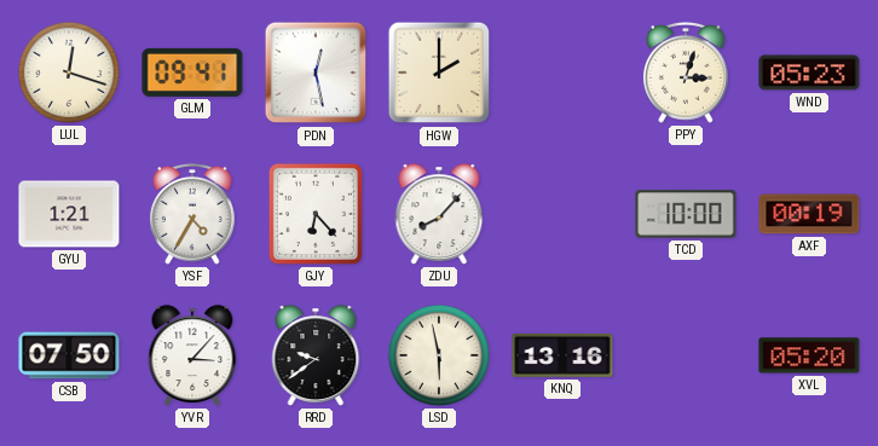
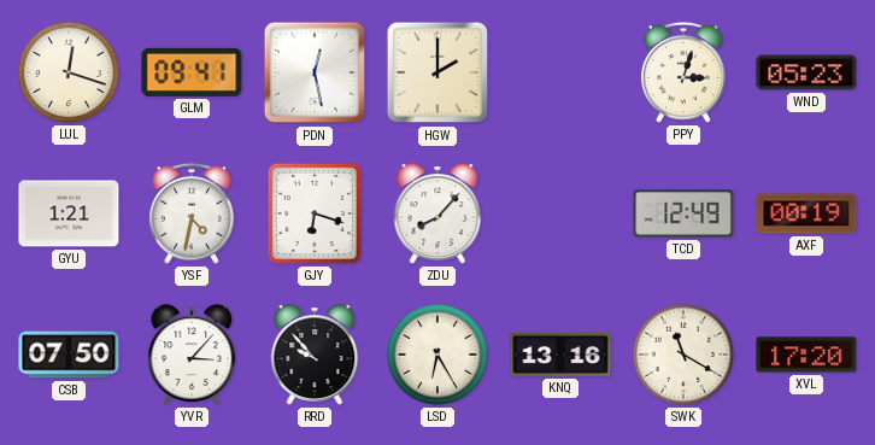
YSF: 4:35 -> 4:32 (193, 213)
GJY: 6:23 -> 6:18 (315, 213)
TCD: 10:00 -> 12:49 (683, 213)
RRD: 9:39 -> 9:53 (315, 355)
LSD: 5:58 -> 6:25 (437, 355)
SWK: none -> 11:20 (683, 355)
XVL: 05:20 -> 17:20 (806, 355)
